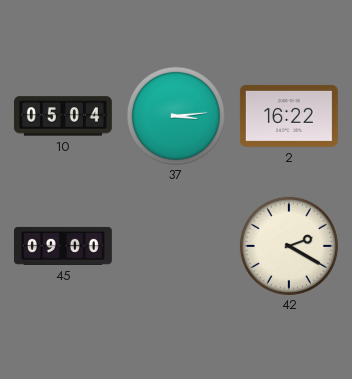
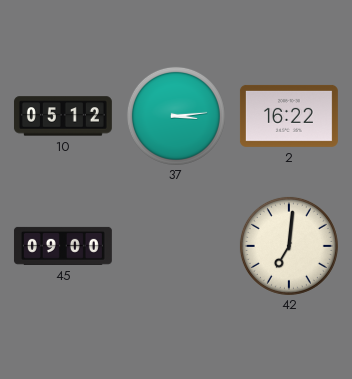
10: 05:04 -> 05:12 (63, 116)
42: 2:20 -> 7:01 (289, 246)
